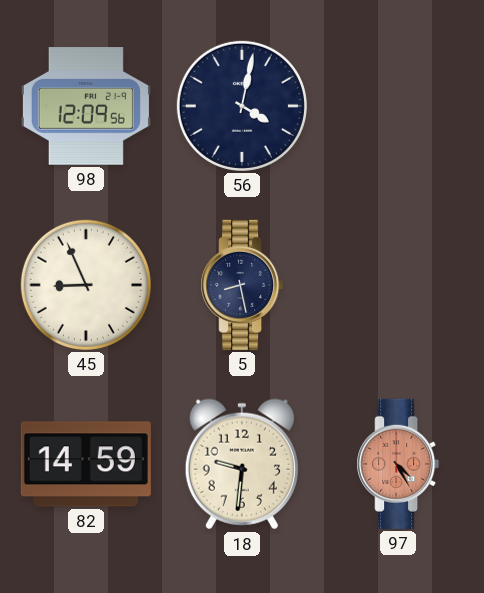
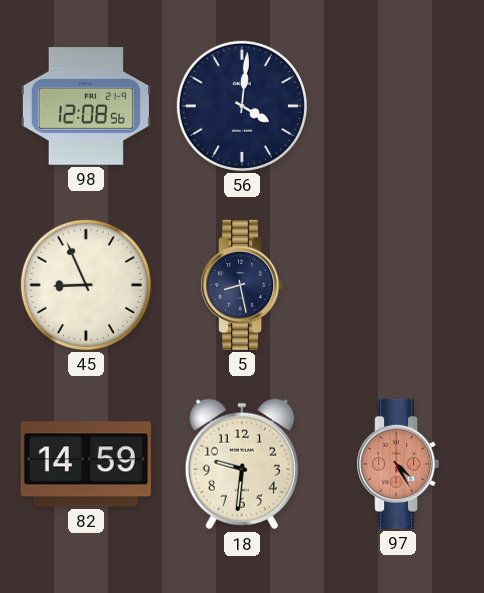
98: 12:09 -> 12:08 (86, 106)
56: 4:02 -> 4:01 (242, 106)
